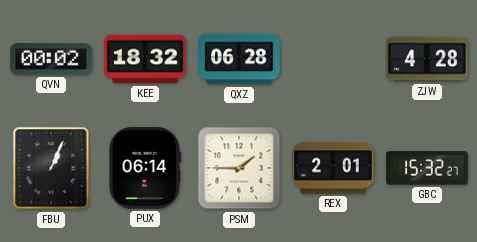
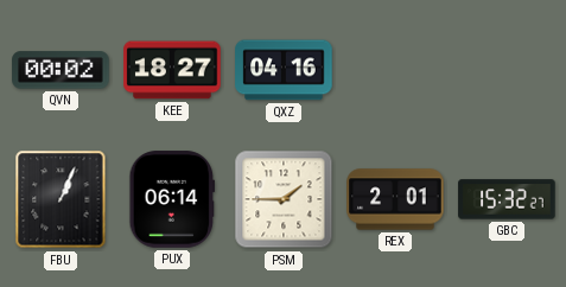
KEE: 18:32 -> 18:27 (172, 70)
QXZ: 06:28 -> 04:16 (284, 70)
ZJW: 4:28 -> none (427, 59)
